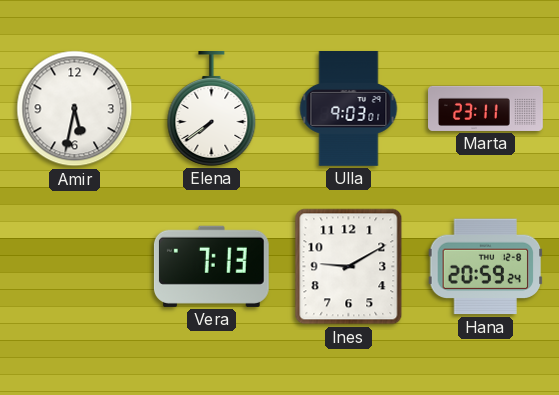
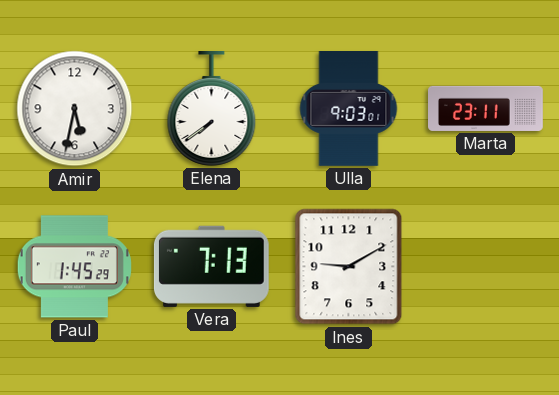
Paul: none -> 1:45 (74, 267)
Hana: 20:59 -> none (486, 267)
